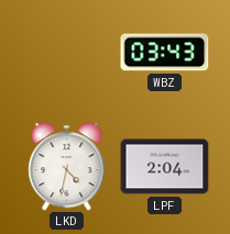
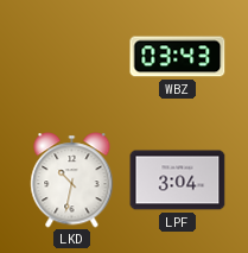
LKD: 4:32 -> 10:32 (72, 181)
LPF: 2:04 -> 3:04 (178, 181)
